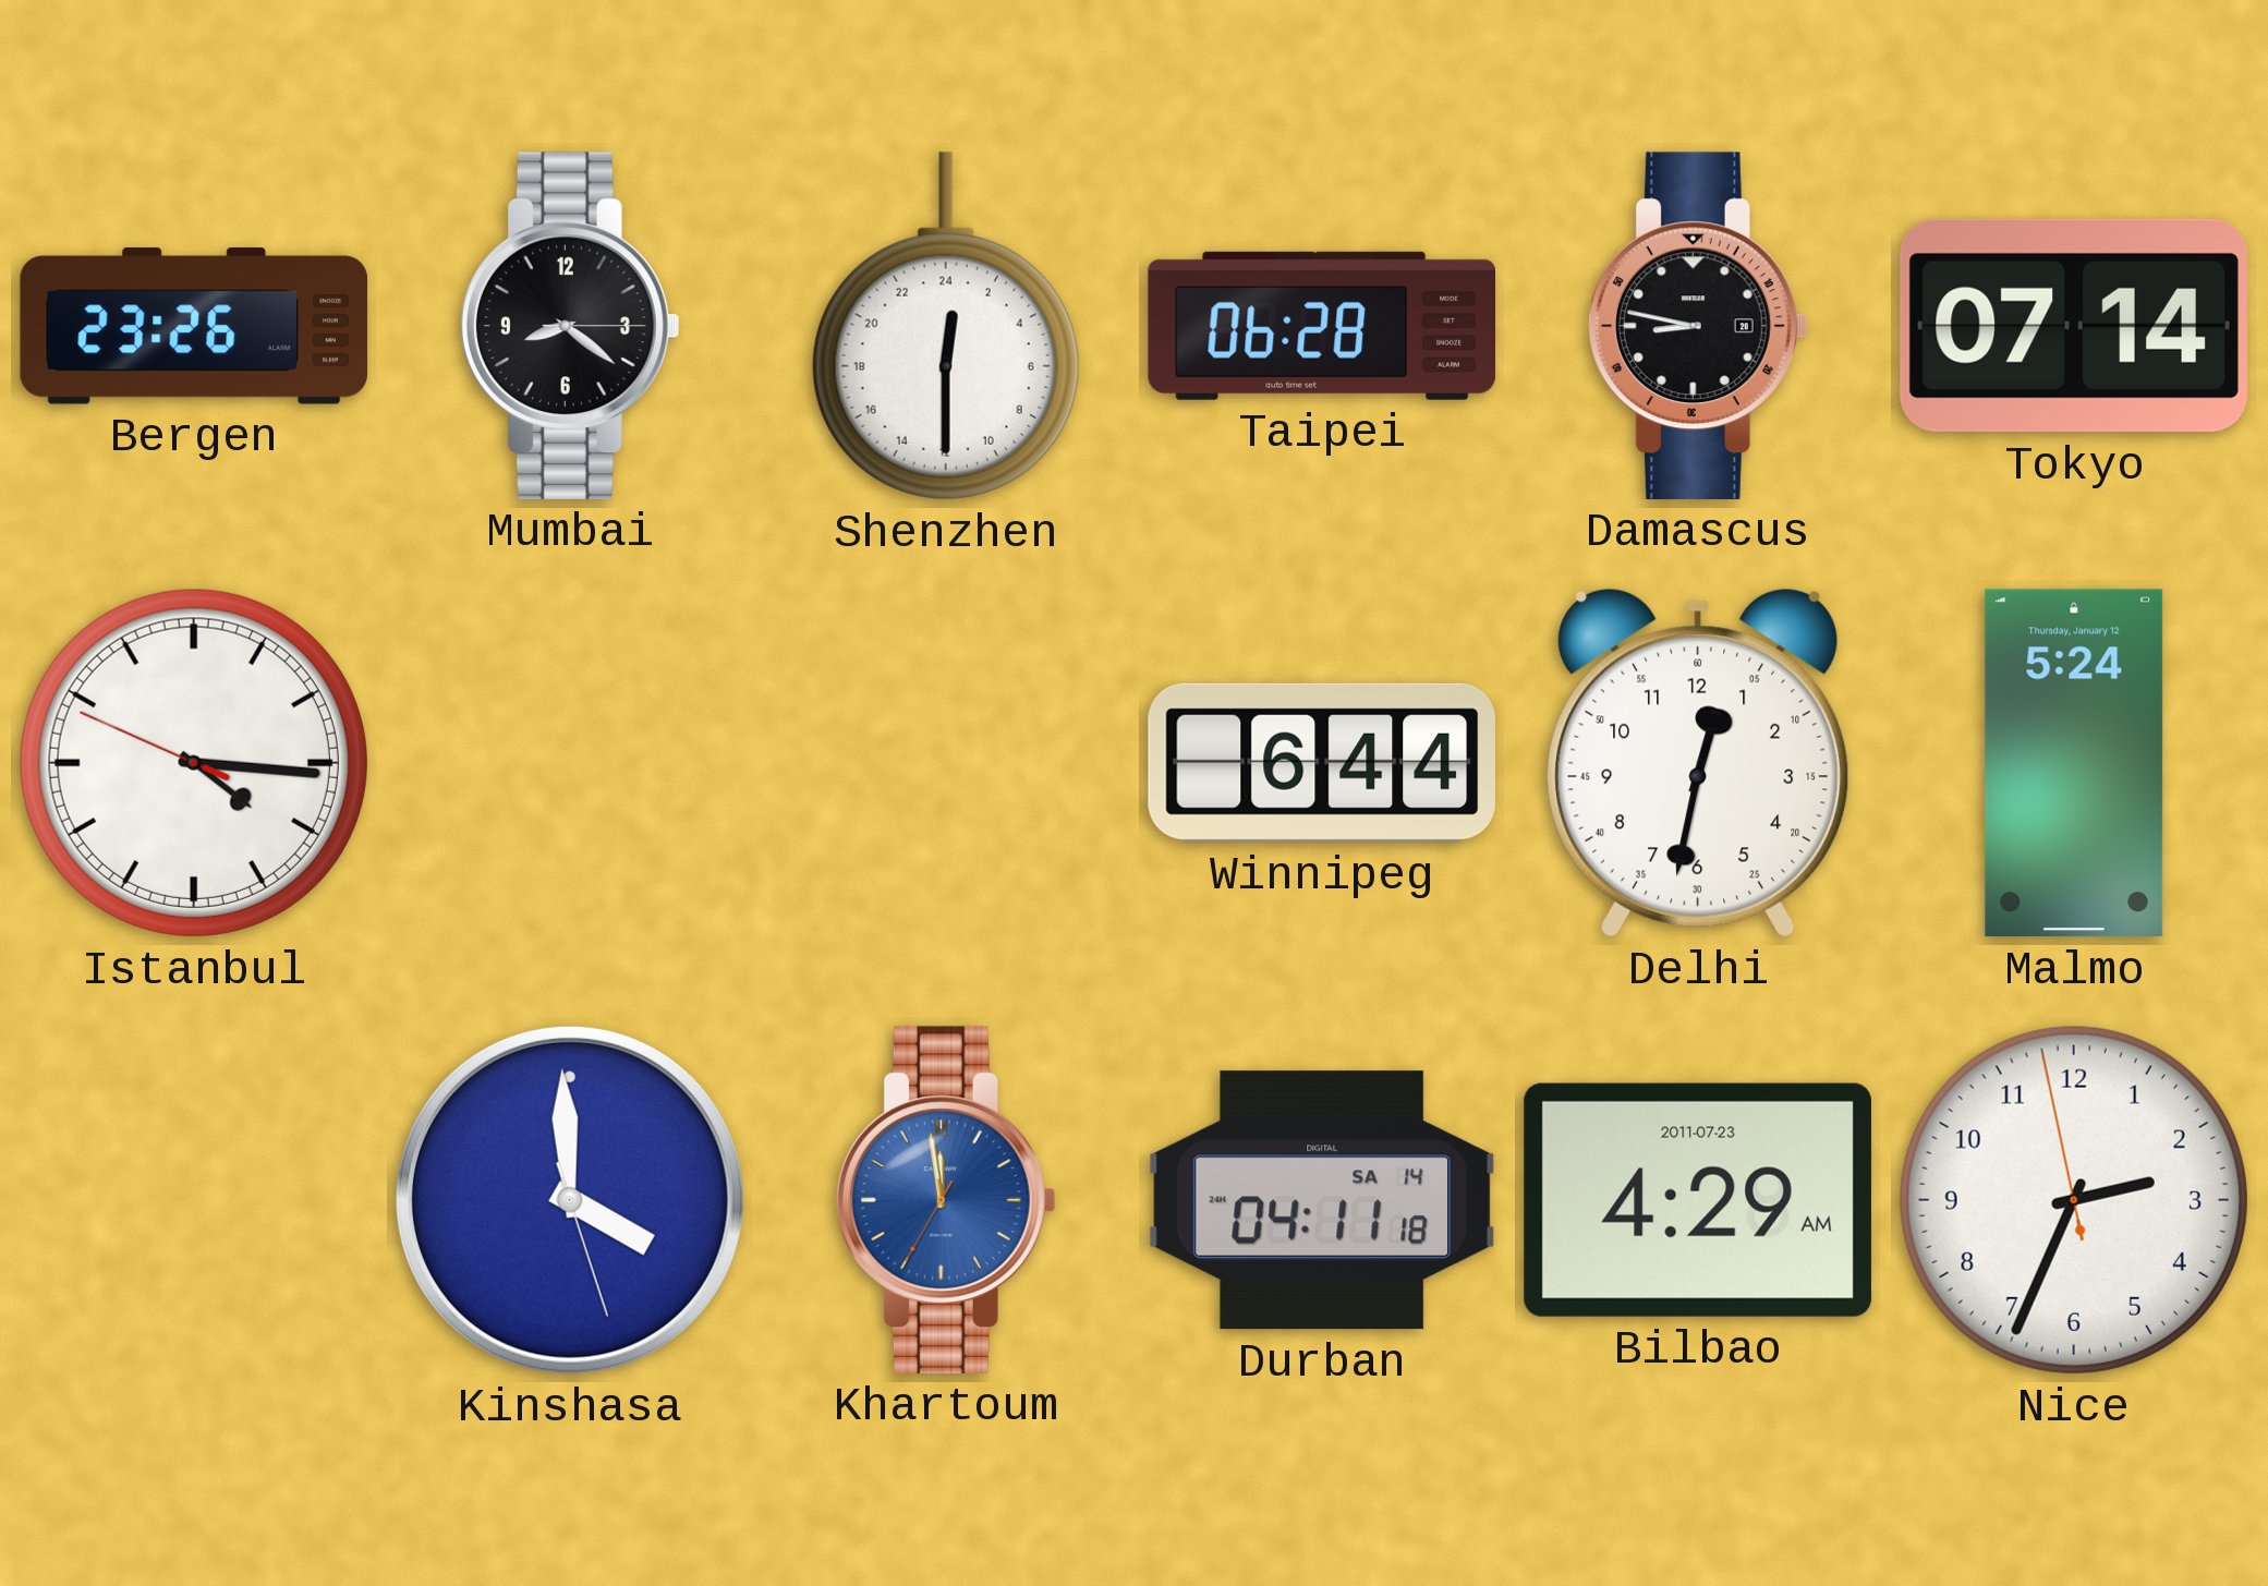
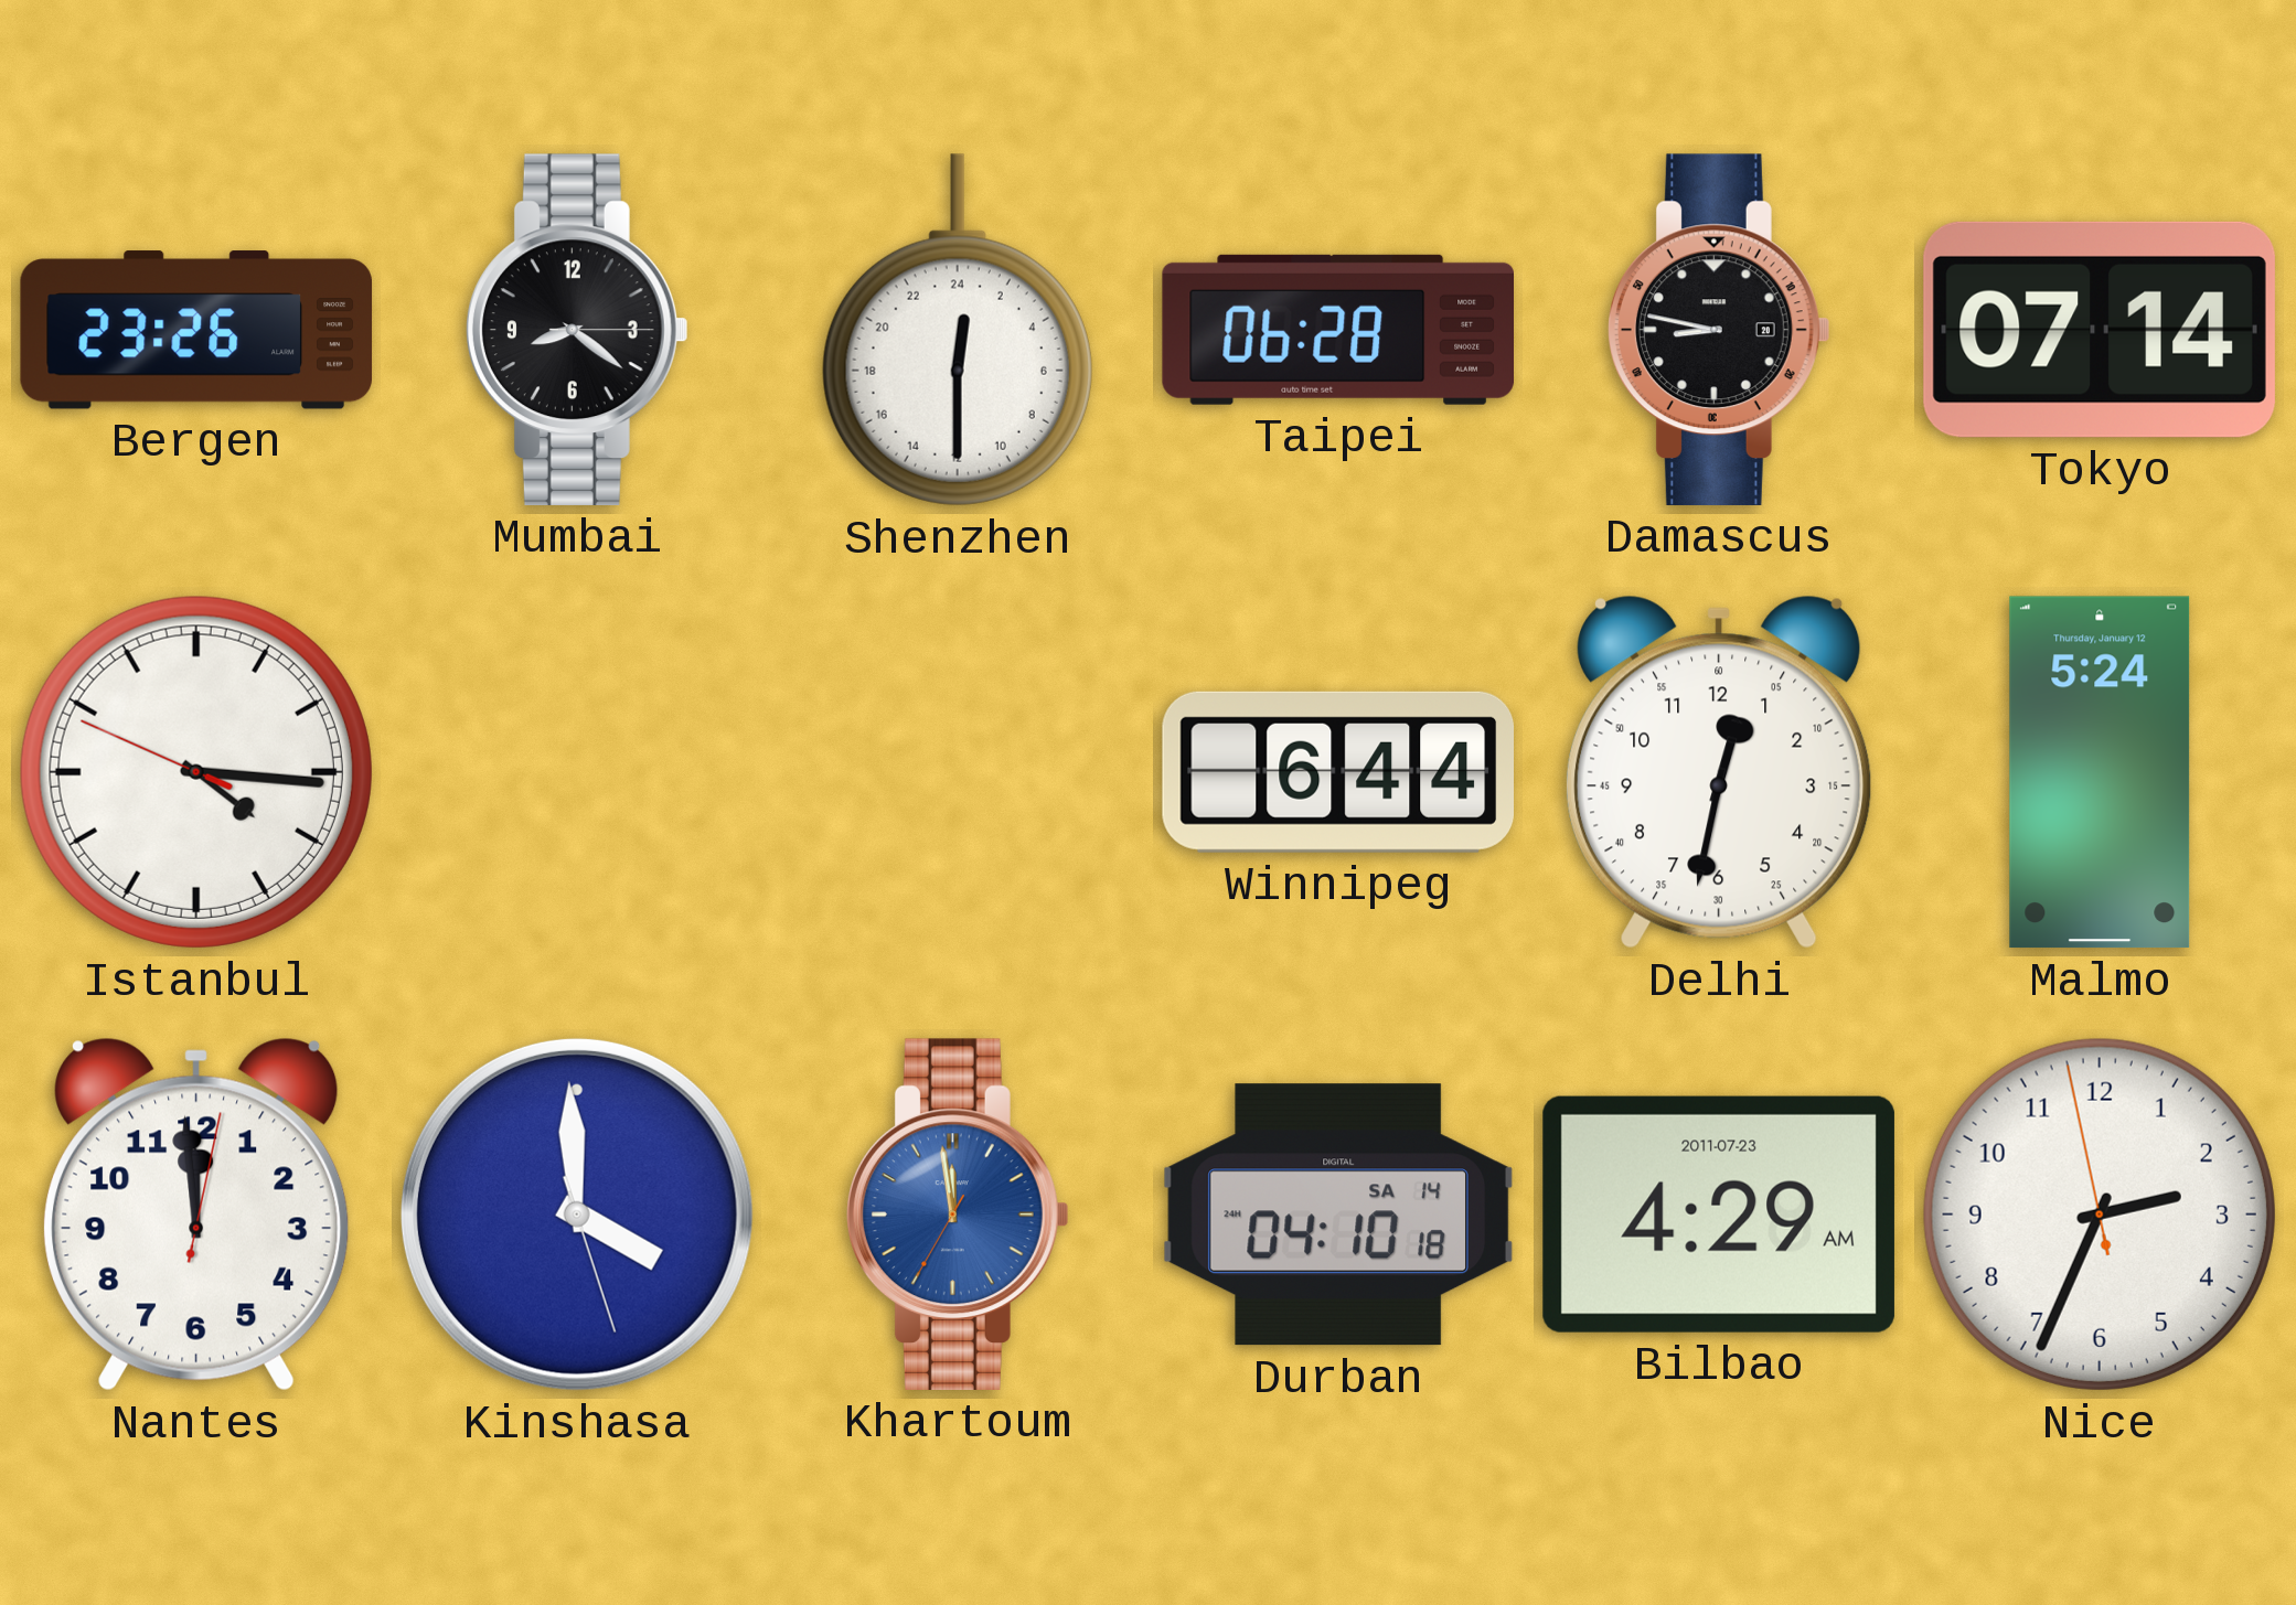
Nantes: none -> 11:59 (196, 1215)
Durban: 04:11 -> 04:10 (1338, 1215)
